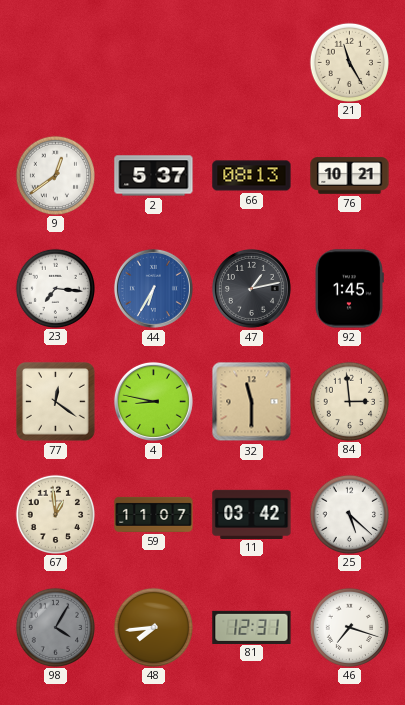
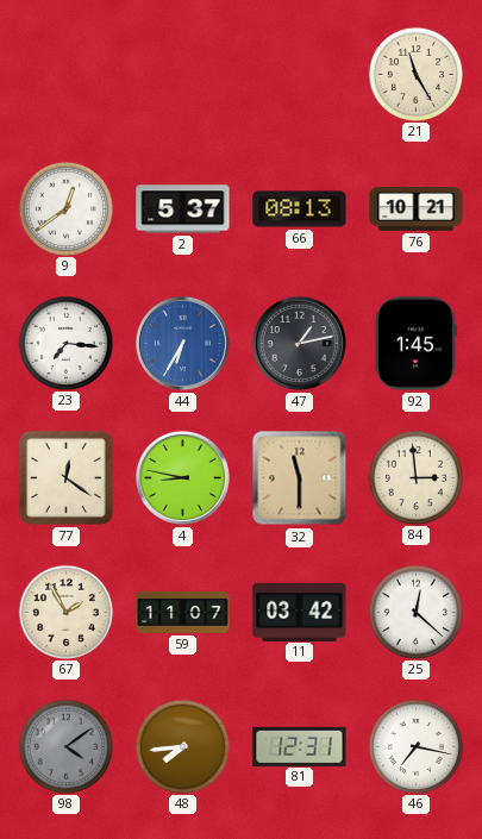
67: 12:59 -> 1:55 (65, 612)
25: 5:22 -> 12:22 (415, 612)
98: 4:05 -> 4:09 (65, 746)
46: 7:18 -> 7:17 (415, 746)
